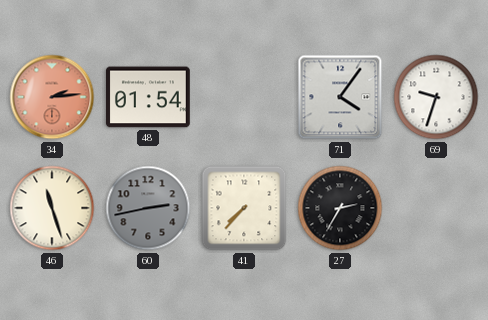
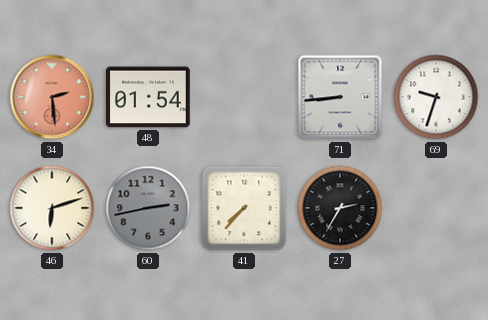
34: 2:14 -> 2:29 (52, 97)
71: 4:06 -> 8:44 (340, 97)
46: 11:27 -> 6:12 (52, 208)
